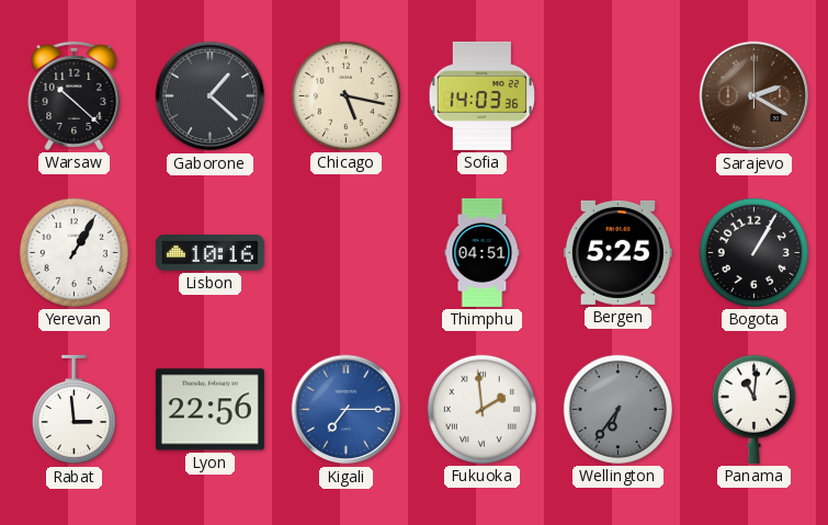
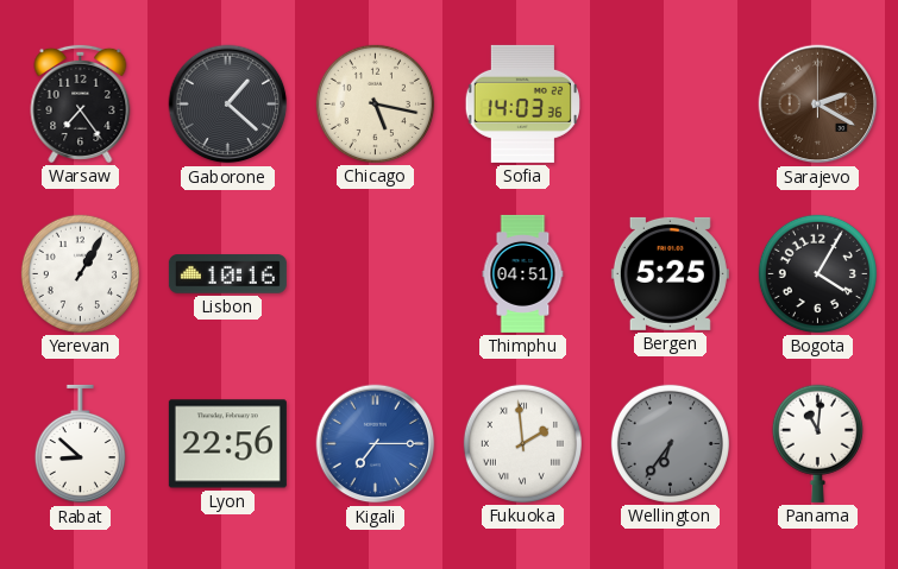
Warsaw: 10:22 -> 7:24 (81, 103)
Bogota: 1:05 -> 4:05 (817, 273)
Rabat: 2:59 -> 8:52 (80, 444)
